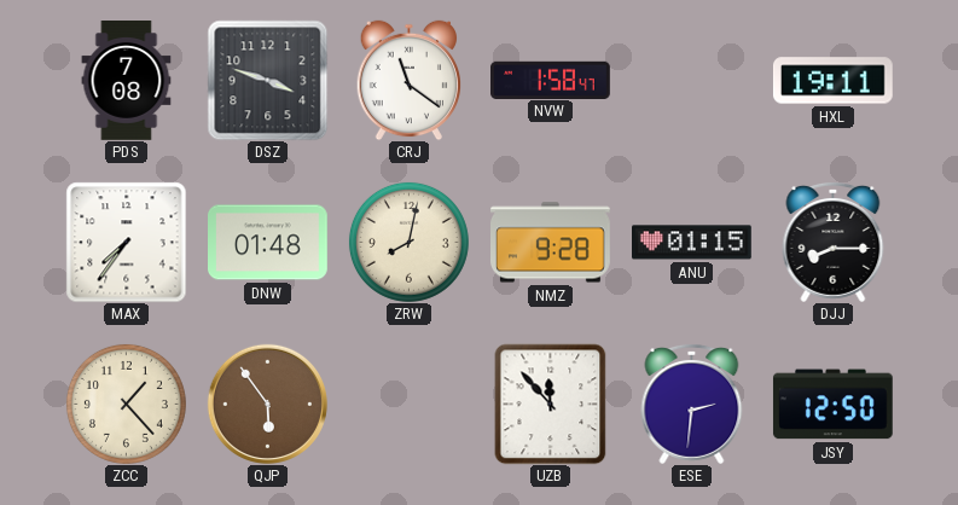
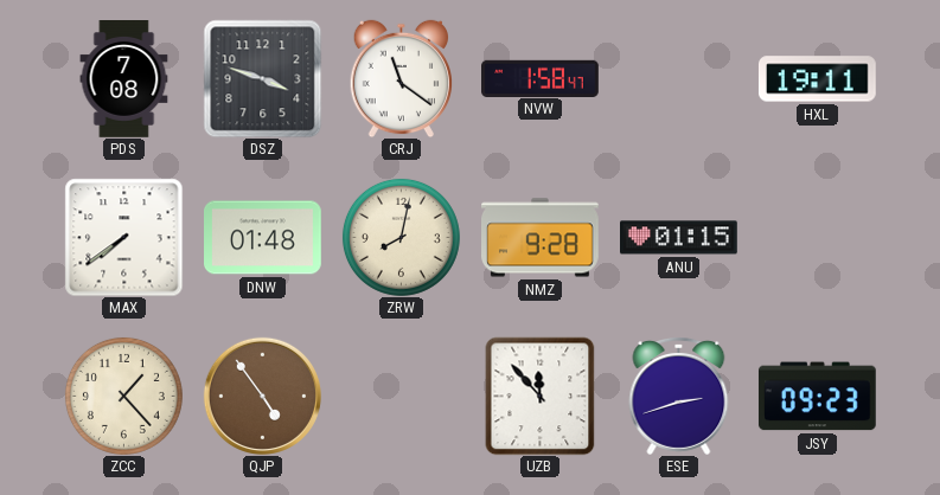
MAX: 7:36 -> 7:39 (123, 237)
DJJ: 8:15 -> none (834, 243)
QJP: 5:54 -> 4:54 (262, 396)
ESE: 2:31 -> 2:42 (679, 397)
JSY: 12:50 -> 09:23 (817, 397)
